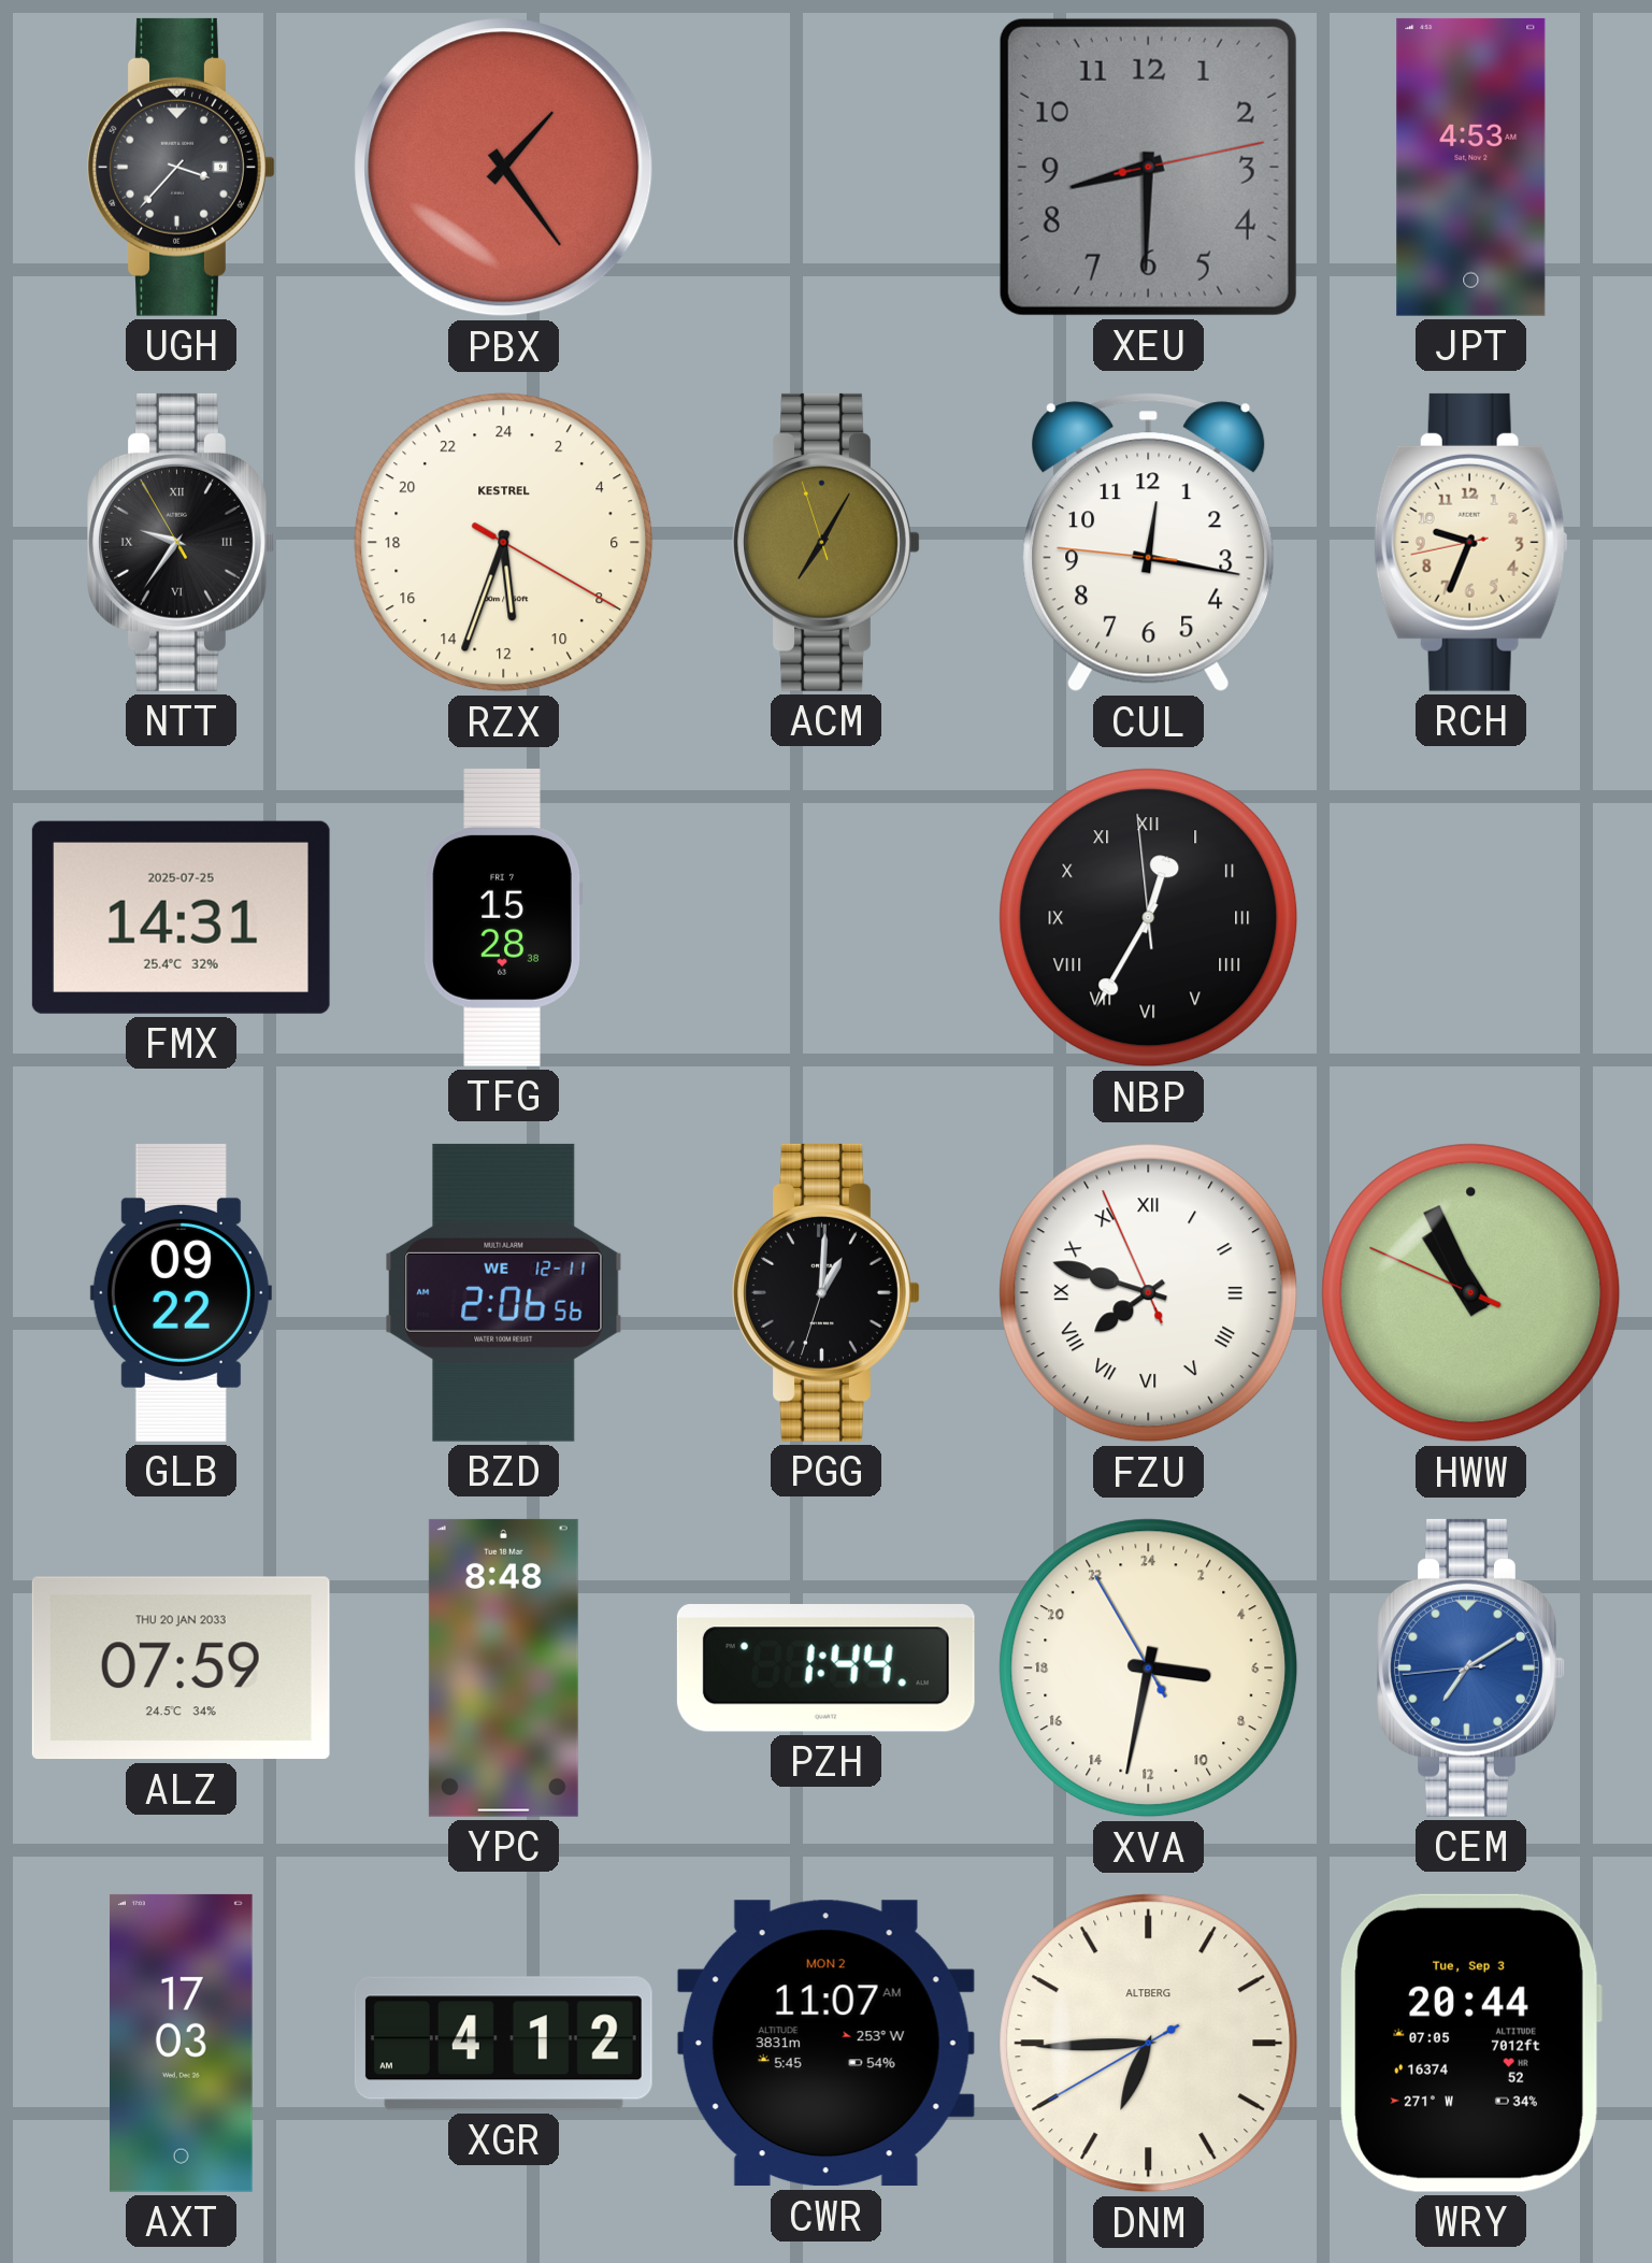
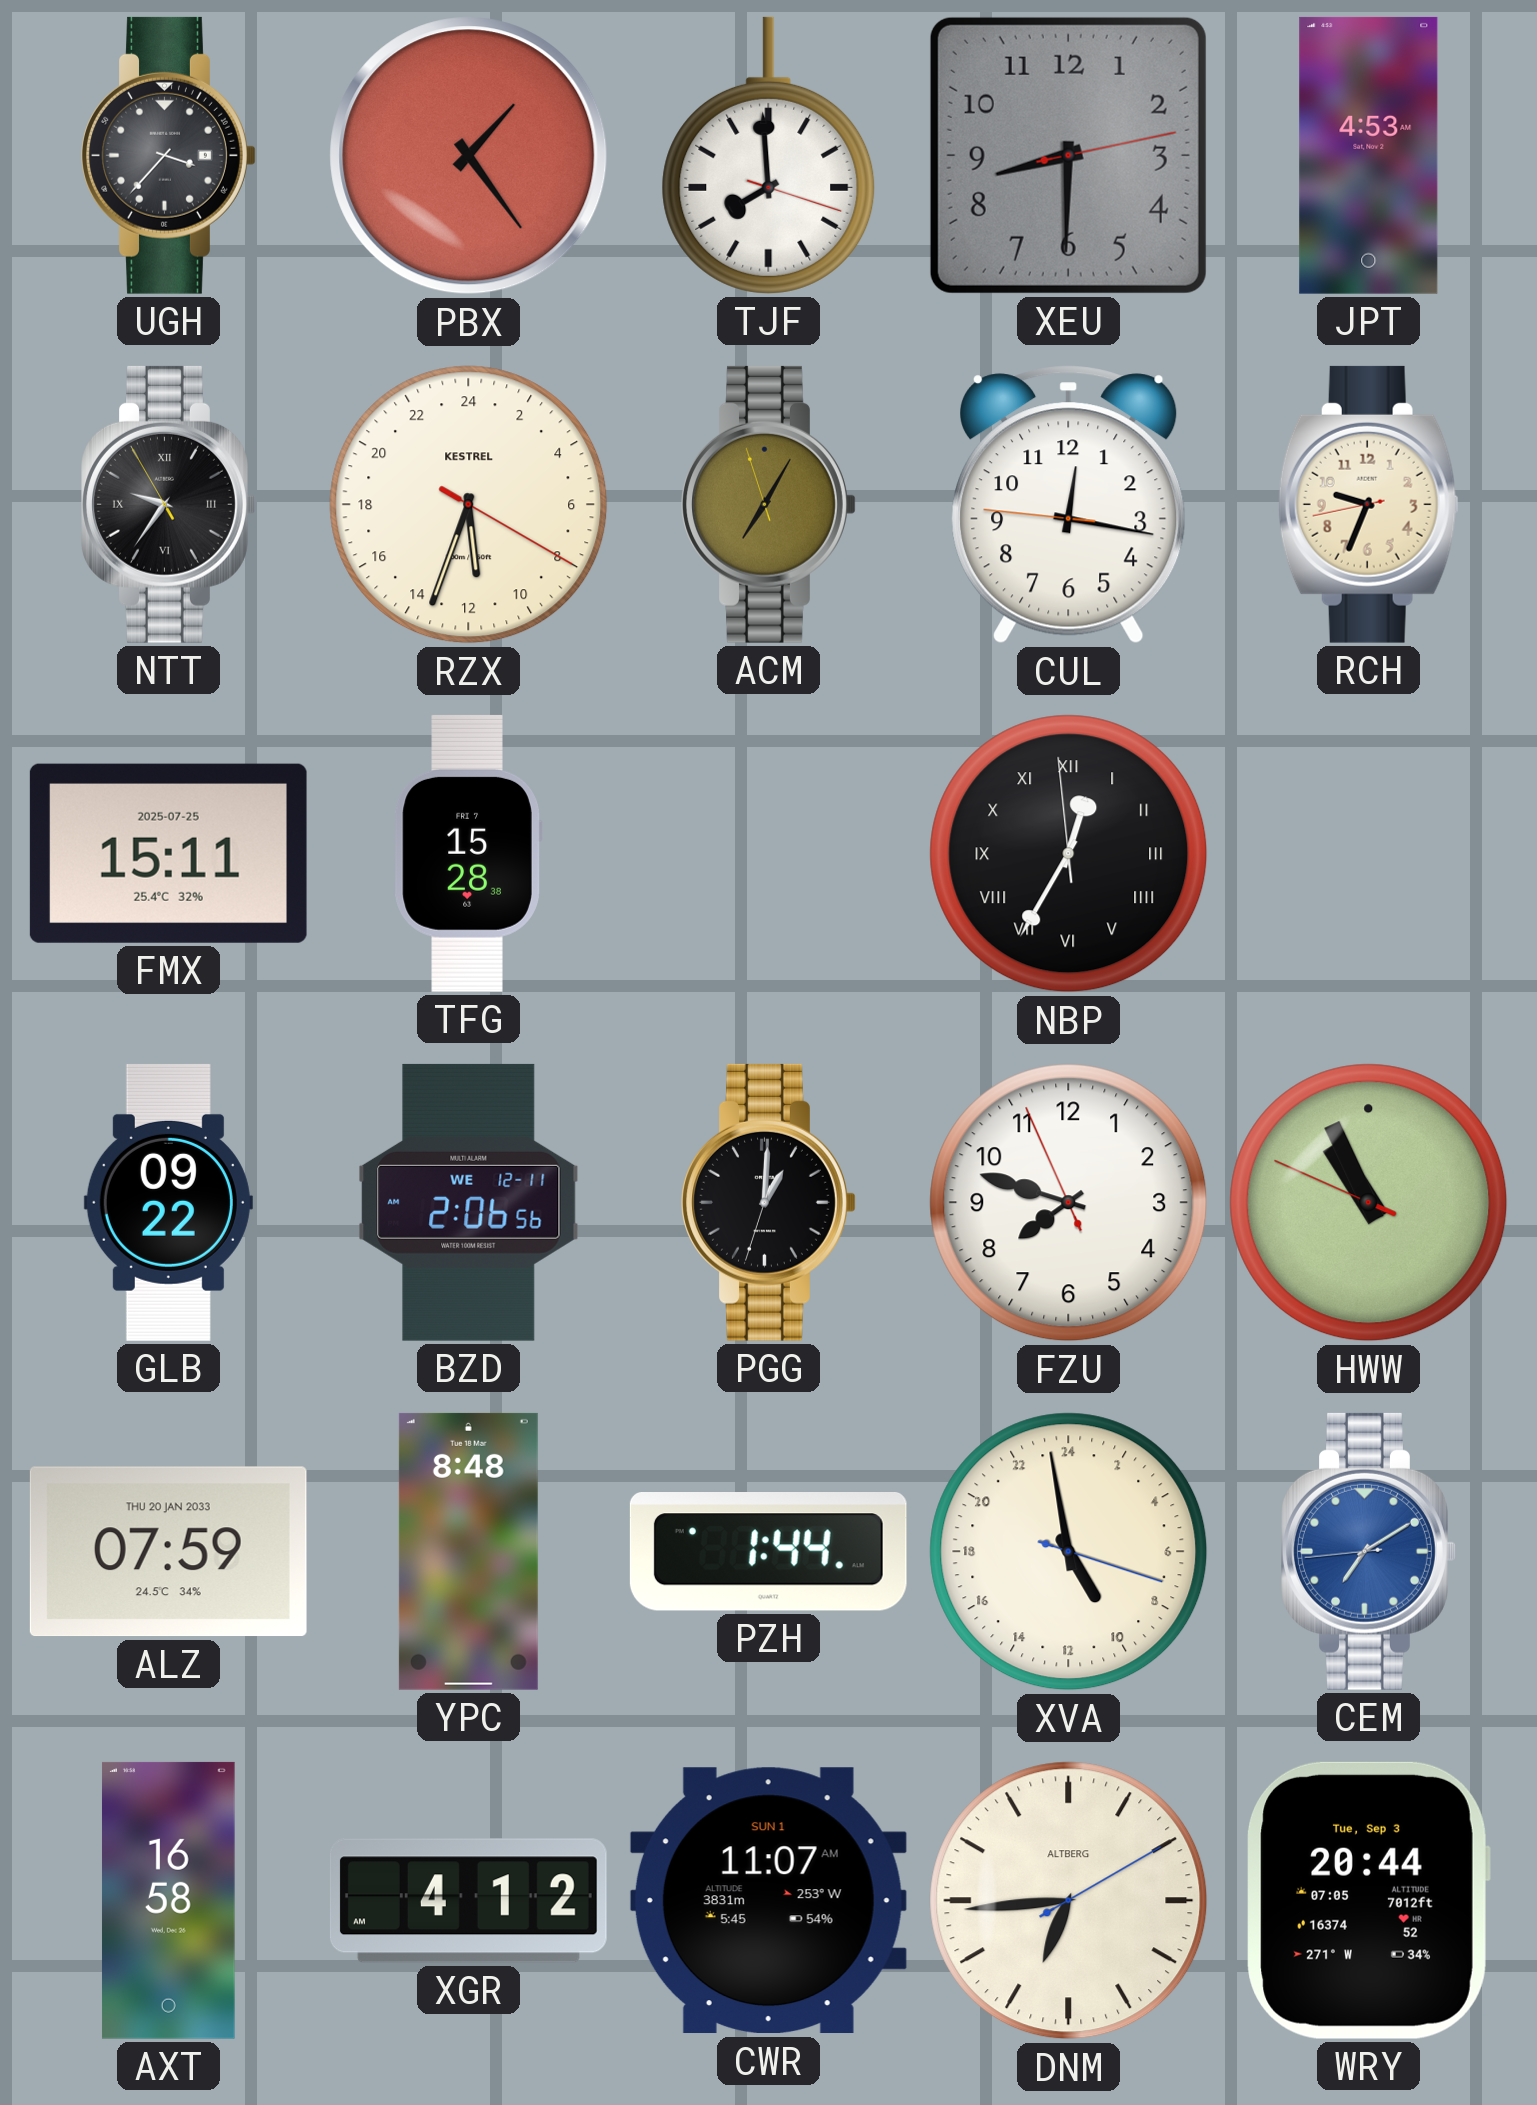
TJF: none -> 7:59 (769, 155)
FMX: 14:31 -> 15:11 (168, 853)
FZU numerals: Roman -> Arabic (1069, 1203)
XVA: 6:31 -> 9:58 (1069, 1552)
AXT: 17:03 -> 16:58 (168, 1900)
CWR date: MON 2 -> SUN 1 (768, 1901)
DNM: 6:44:40 -> 6:44:10 (1069, 1901)
